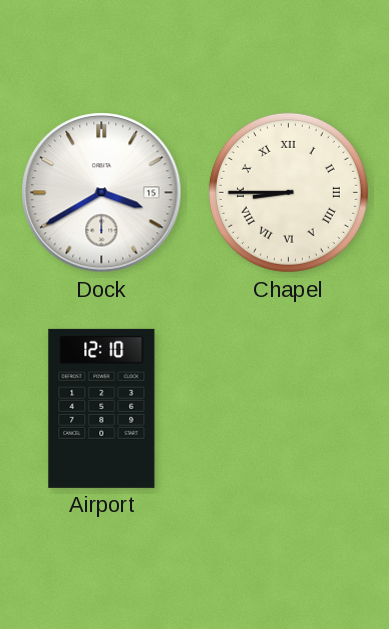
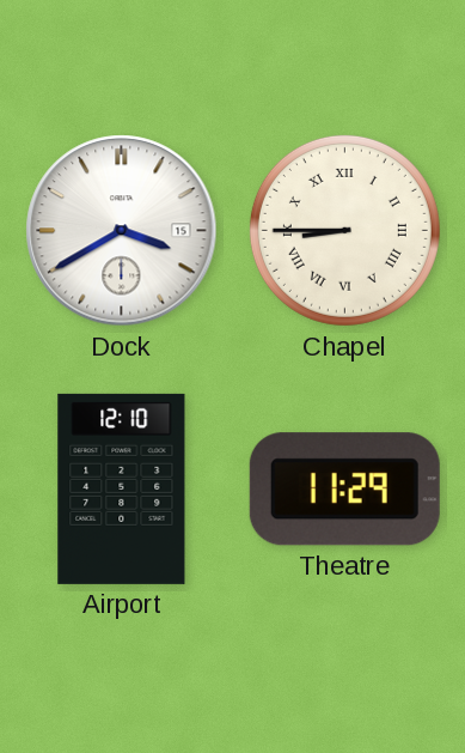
Theatre: none -> 11:29 (344, 490)
